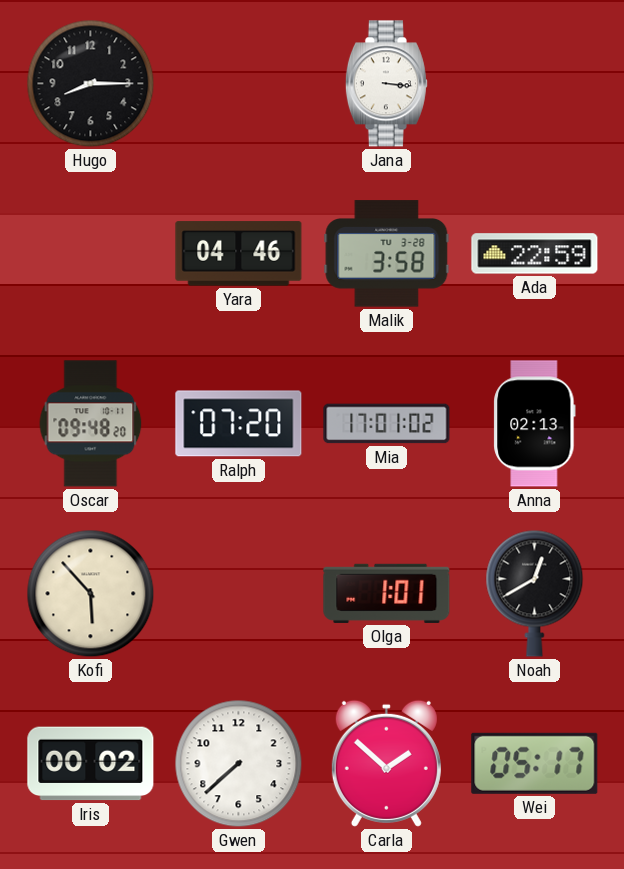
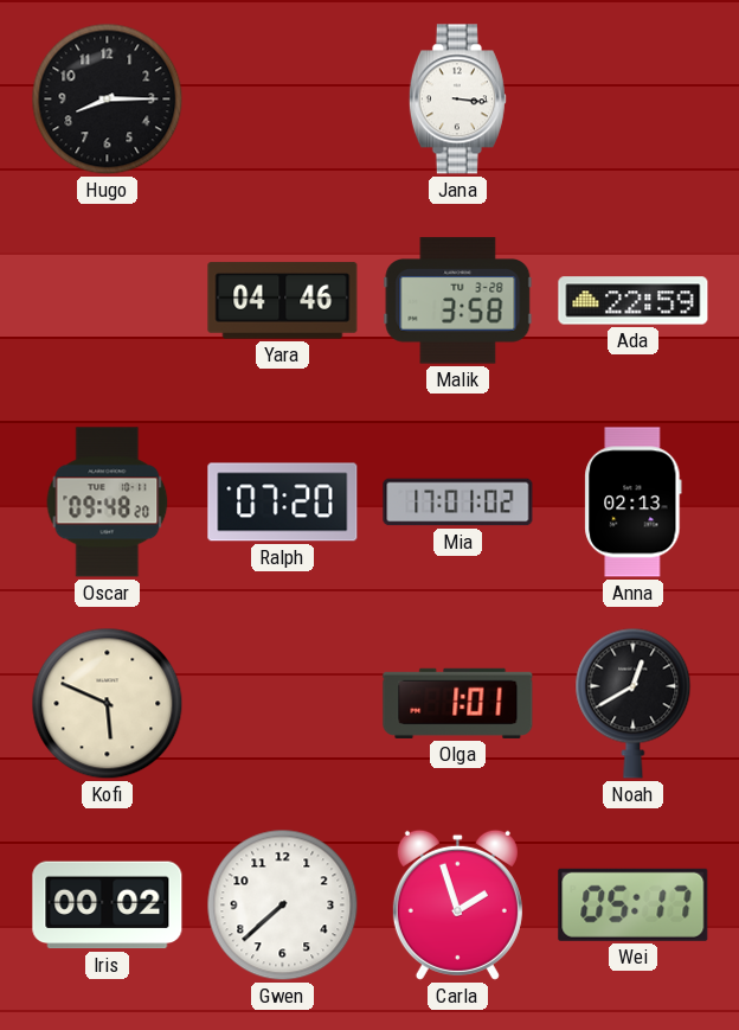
Kofi: 5:53 -> 5:49 (108, 704)
Carla: 1:52 -> 1:57 (457, 904)
